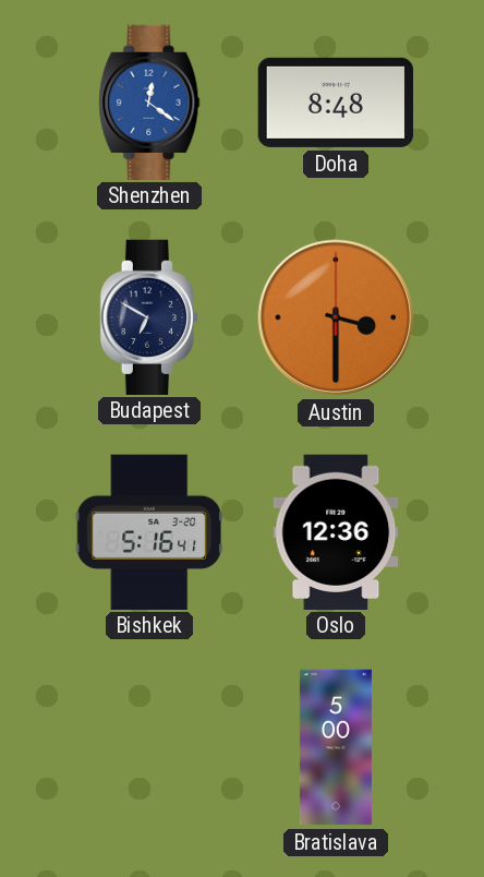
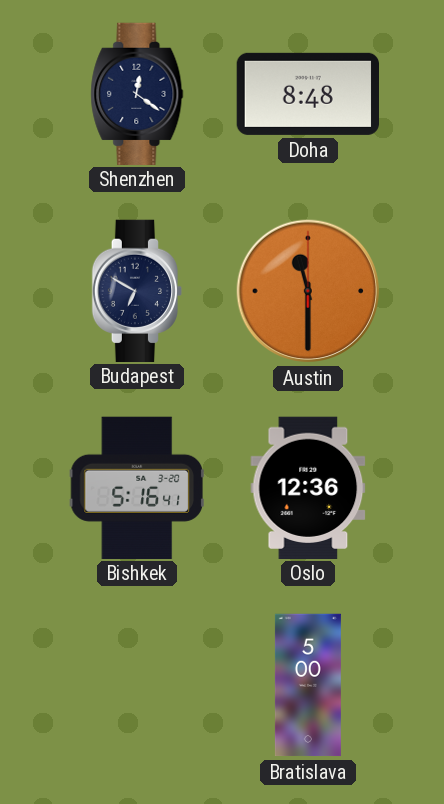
Shenzhen dial: blue -> navy (137, 93)
Austin: 3:30 -> 11:30 (308, 291)
